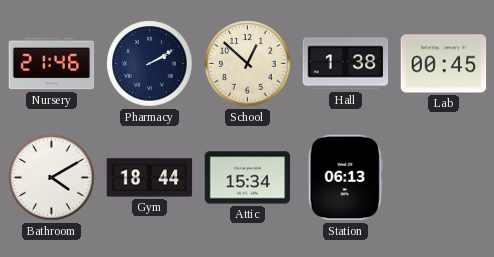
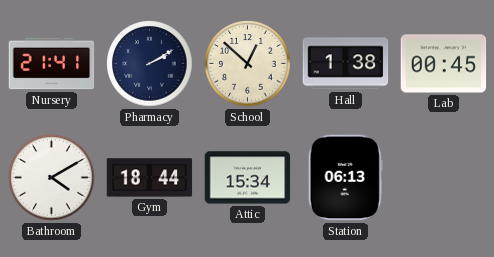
Nursery: 21:46 -> 21:41 (52, 64)
